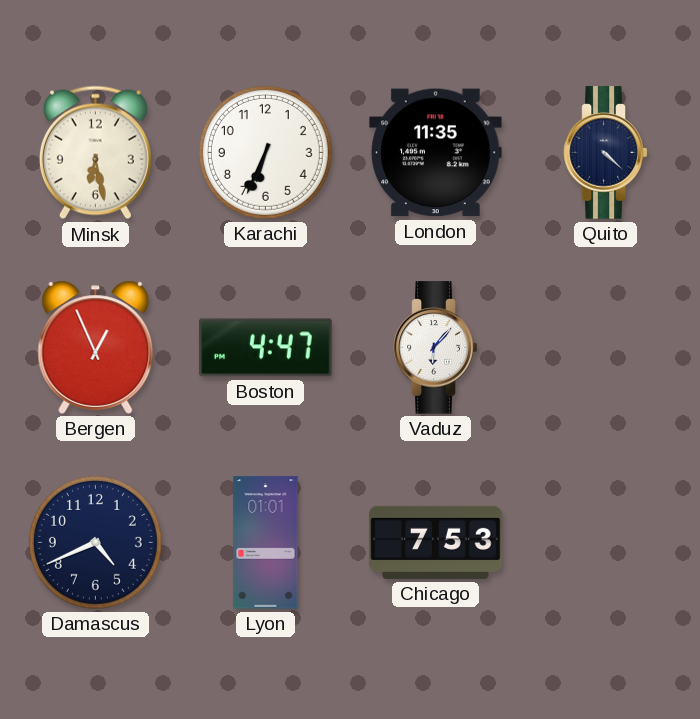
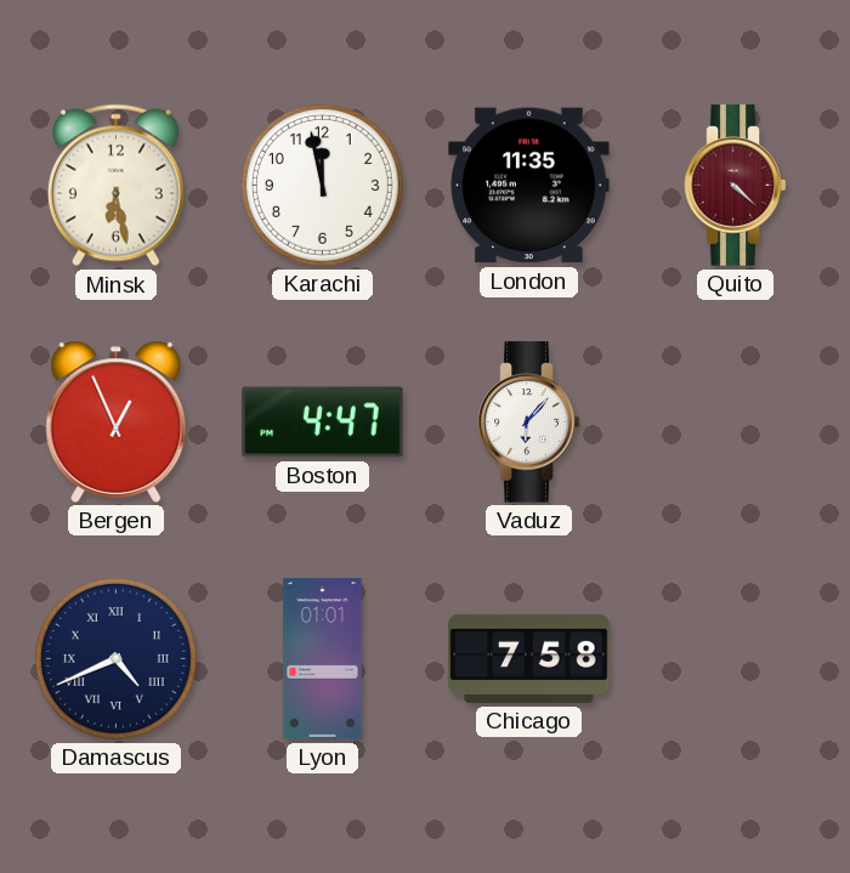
Karachi: 6:34 -> 11:58 (322, 185)
Quito dial: navy -> burgundy (736, 186)
Damascus numerals: Arabic -> Roman (115, 658)
Chicago: 7:53 -> 7:58 (529, 658)
